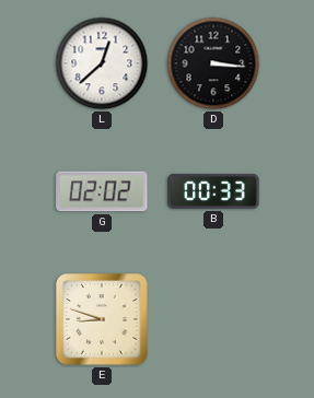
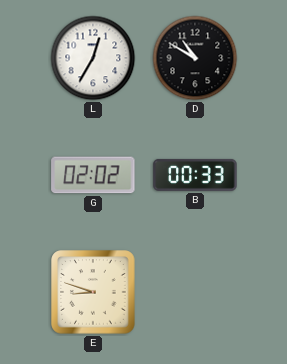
L: 12:38 -> 12:35 (93, 58)
D: 3:16 -> 10:50 (195, 58)
